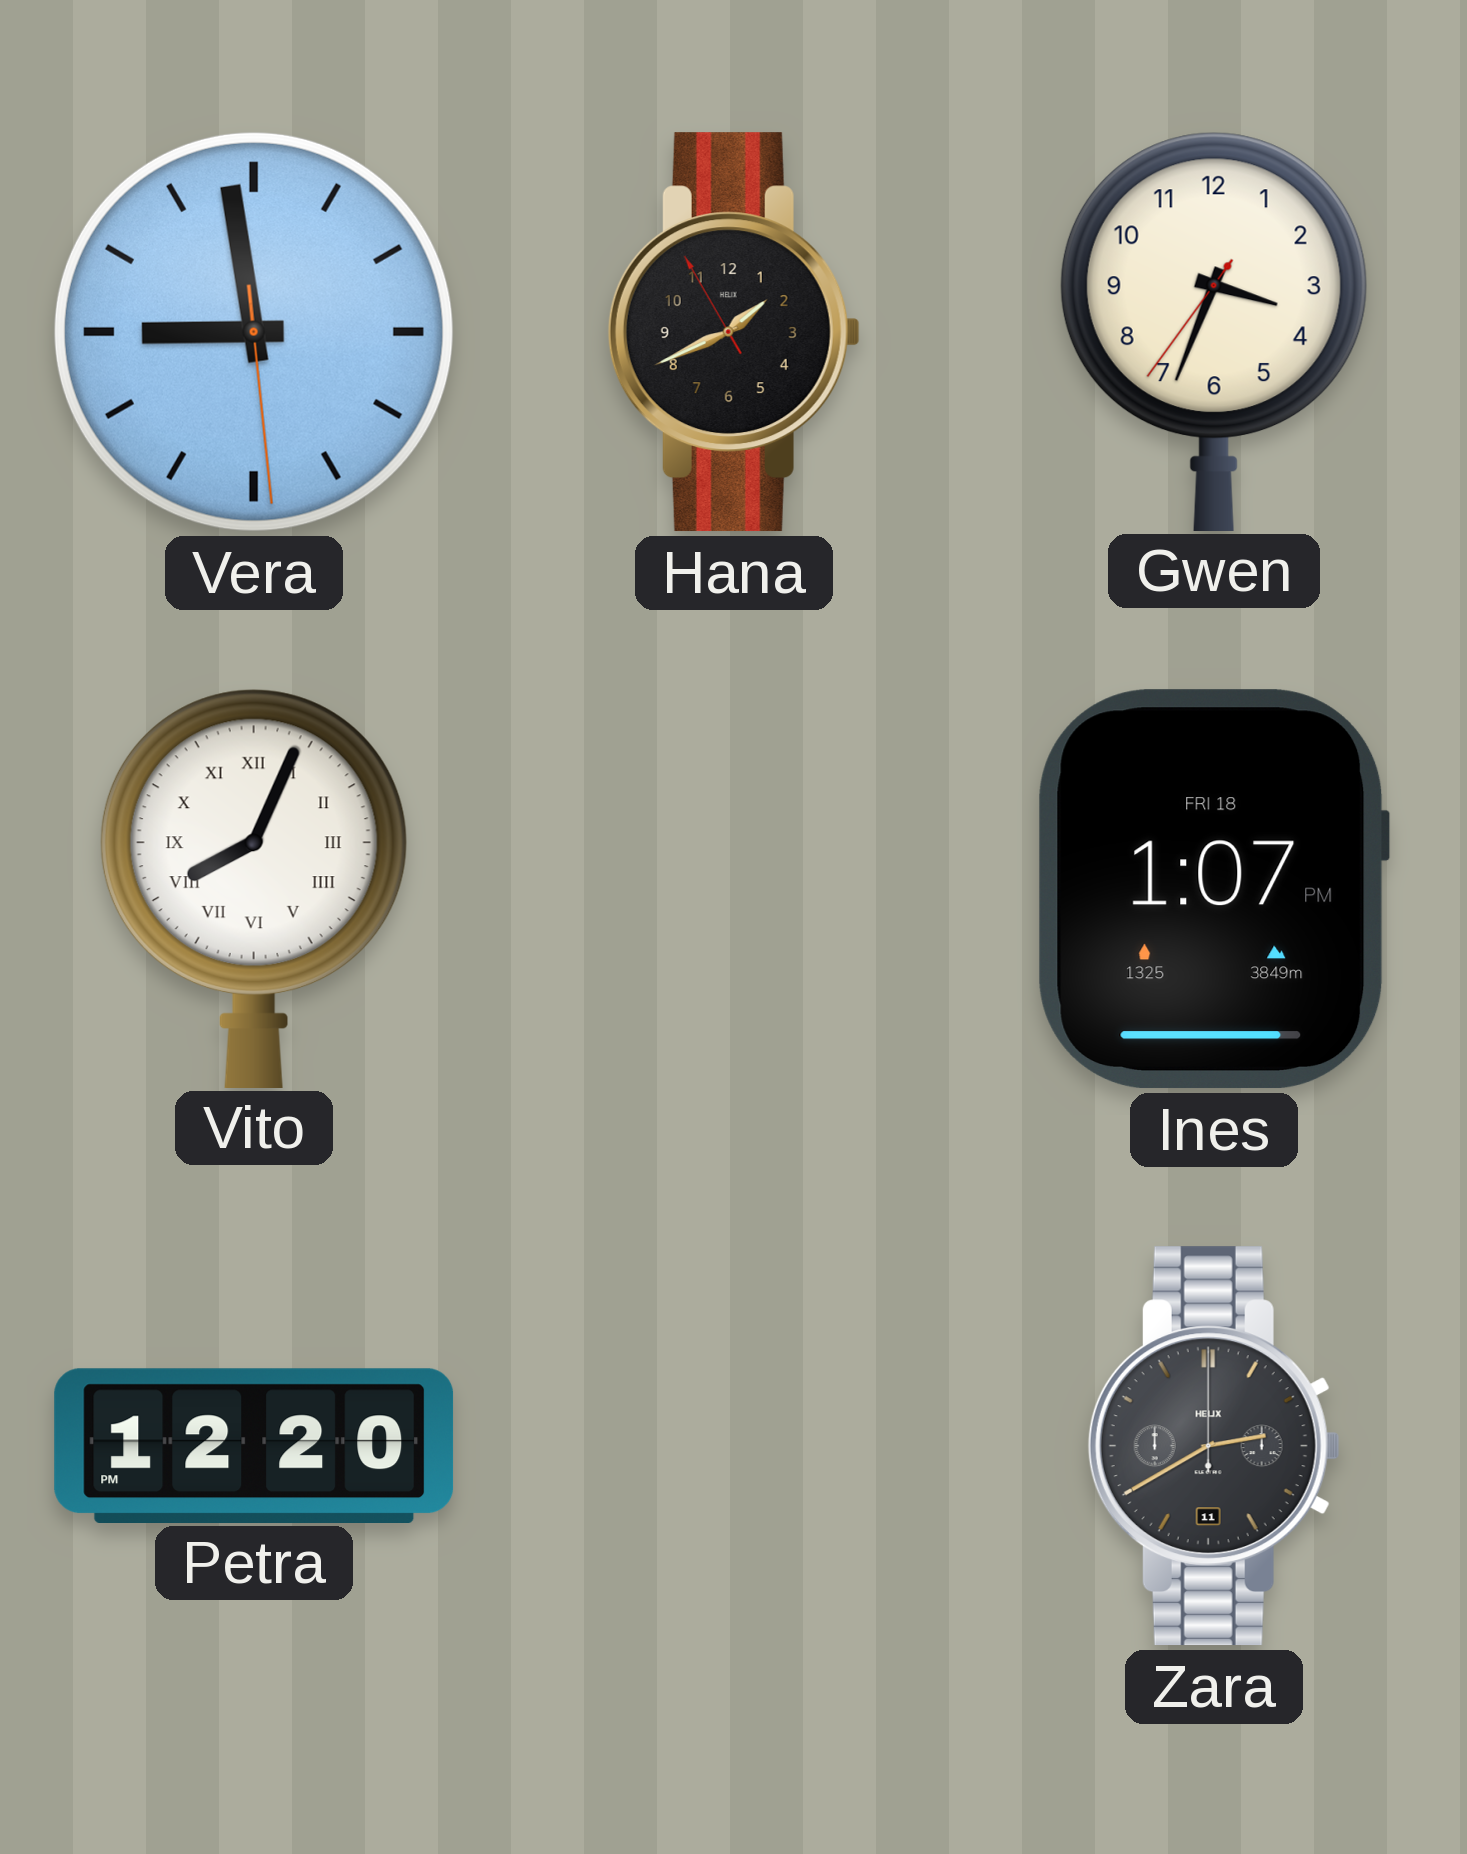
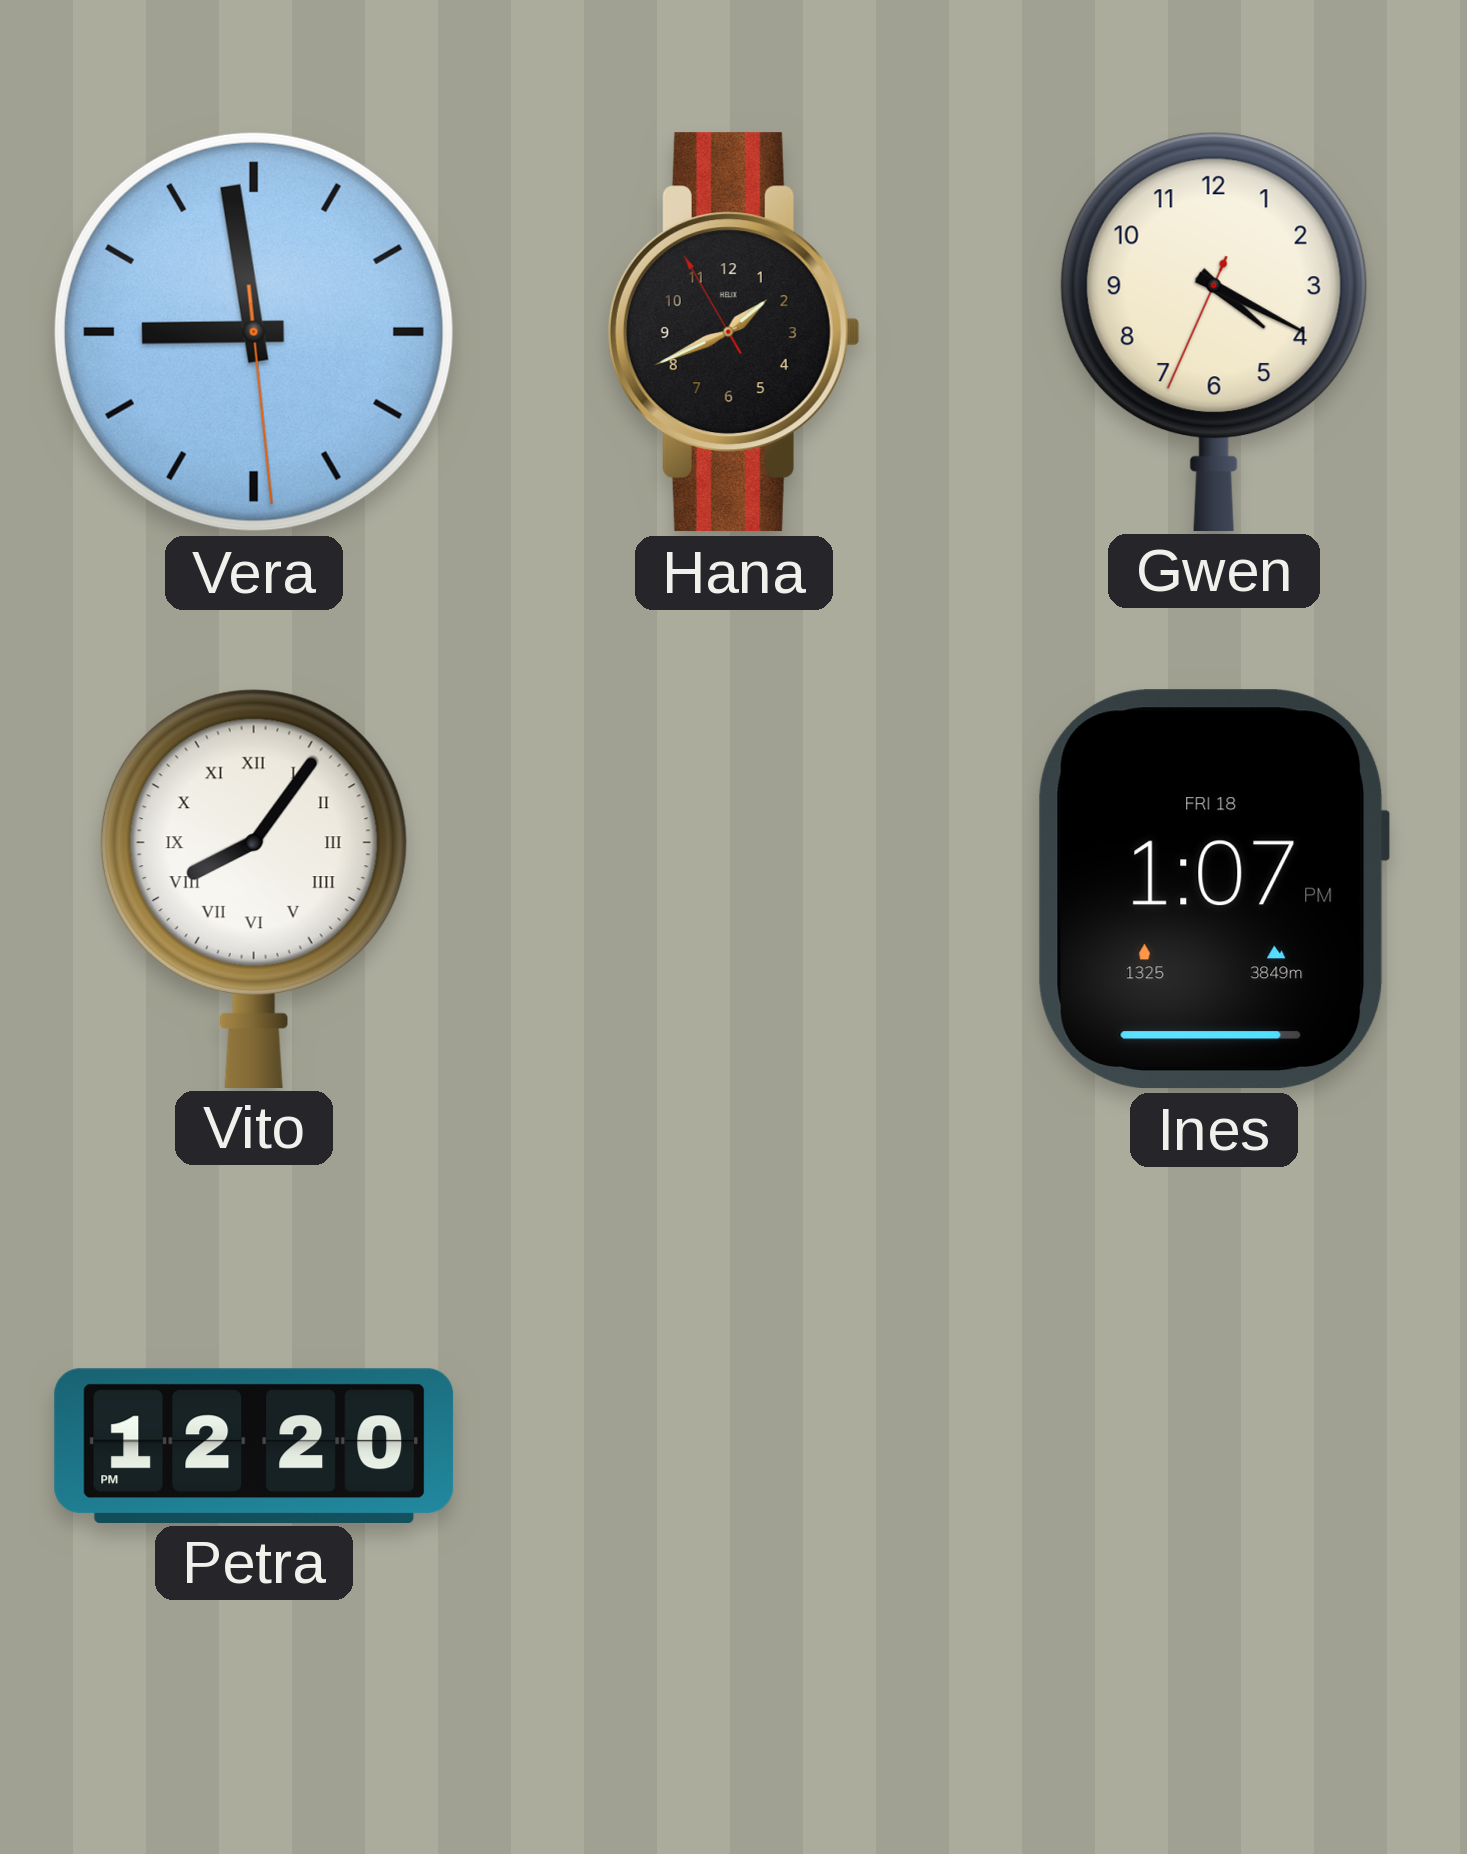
Gwen: 3:33 -> 4:19 (1214, 331)
Vito: 8:04 -> 8:06 (254, 888)
Zara: 2:40 -> none (1214, 1446)
